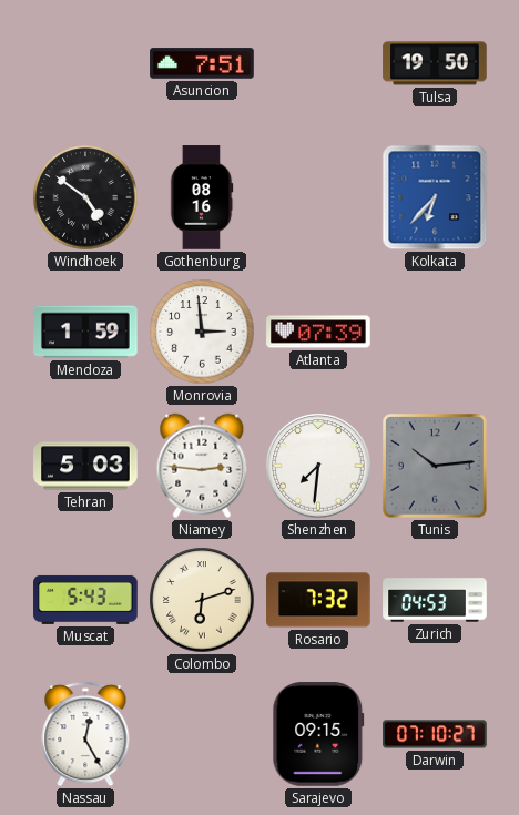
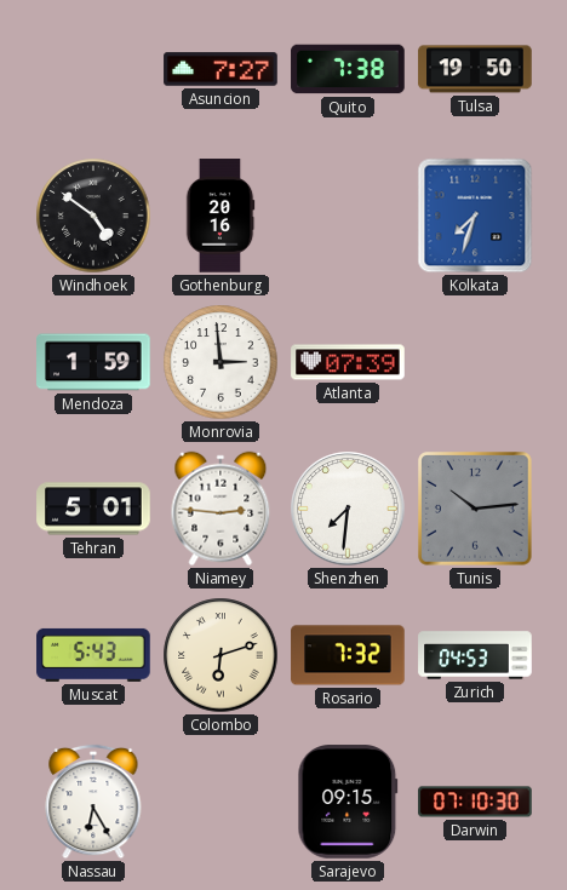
Asuncion: 7:51 -> 7:27 (220, 69)
Quito: none -> 7:38 (348, 69)
Gothenburg: 08:16 -> 20:16 (220, 216)
Kolkata: 6:37 -> 7:33 (475, 216)
Tehran: 5:03 -> 5:01 (93, 509)
Nassau: 12:25 -> 6:25 (93, 802)
Darwin: 07:10:27 -> 07:10:30 (475, 802)
